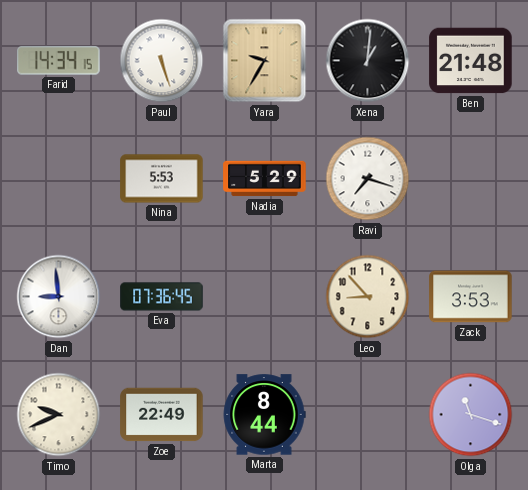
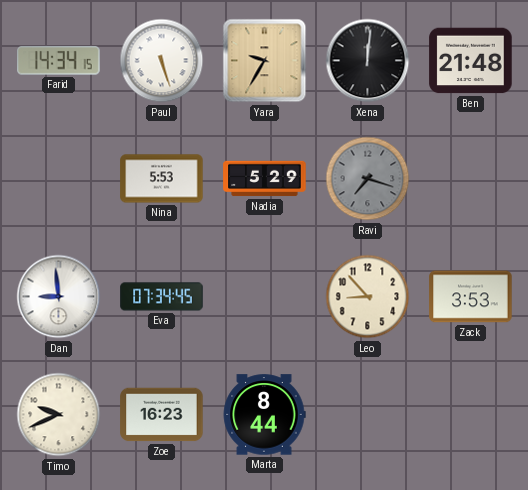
Xena: 1:01 -> 12:01 (368, 61)
Ravi dial: white -> grey (368, 179)
Eva: 07:36 -> 07:34 (162, 297)
Zoe: 22:49 -> 16:23 (162, 415)
Olga: 11:18 -> none (471, 415)
